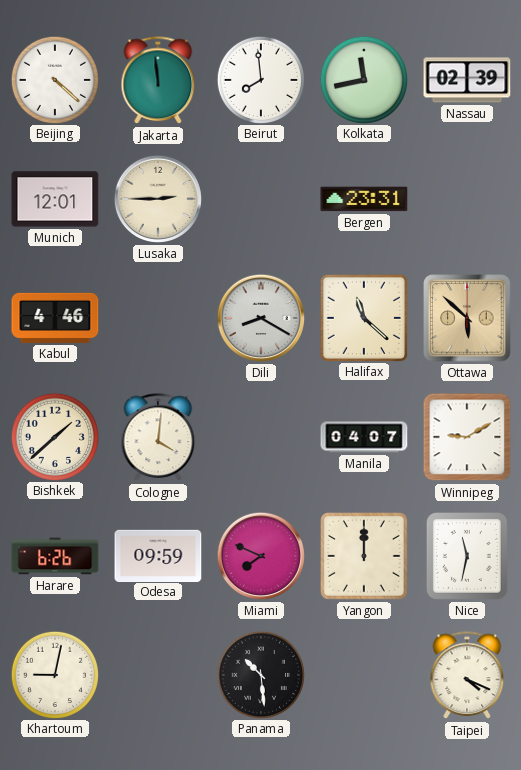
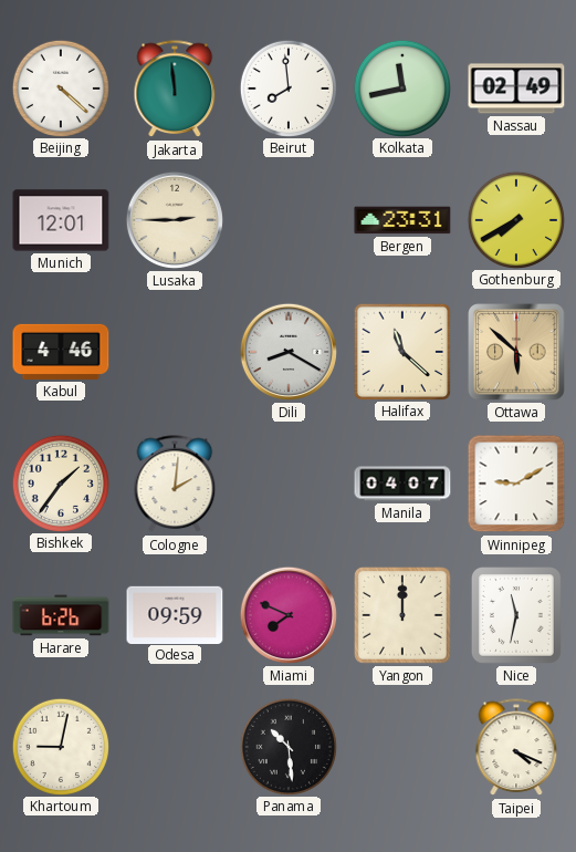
Nassau: 02:39 -> 02:49 (516, 89)
Gothenburg: none -> 7:40 (515, 219)
Bishkek: 1:38 -> 1:36 (60, 482)
Cologne: 4:01 -> 2:01 (175, 485)
